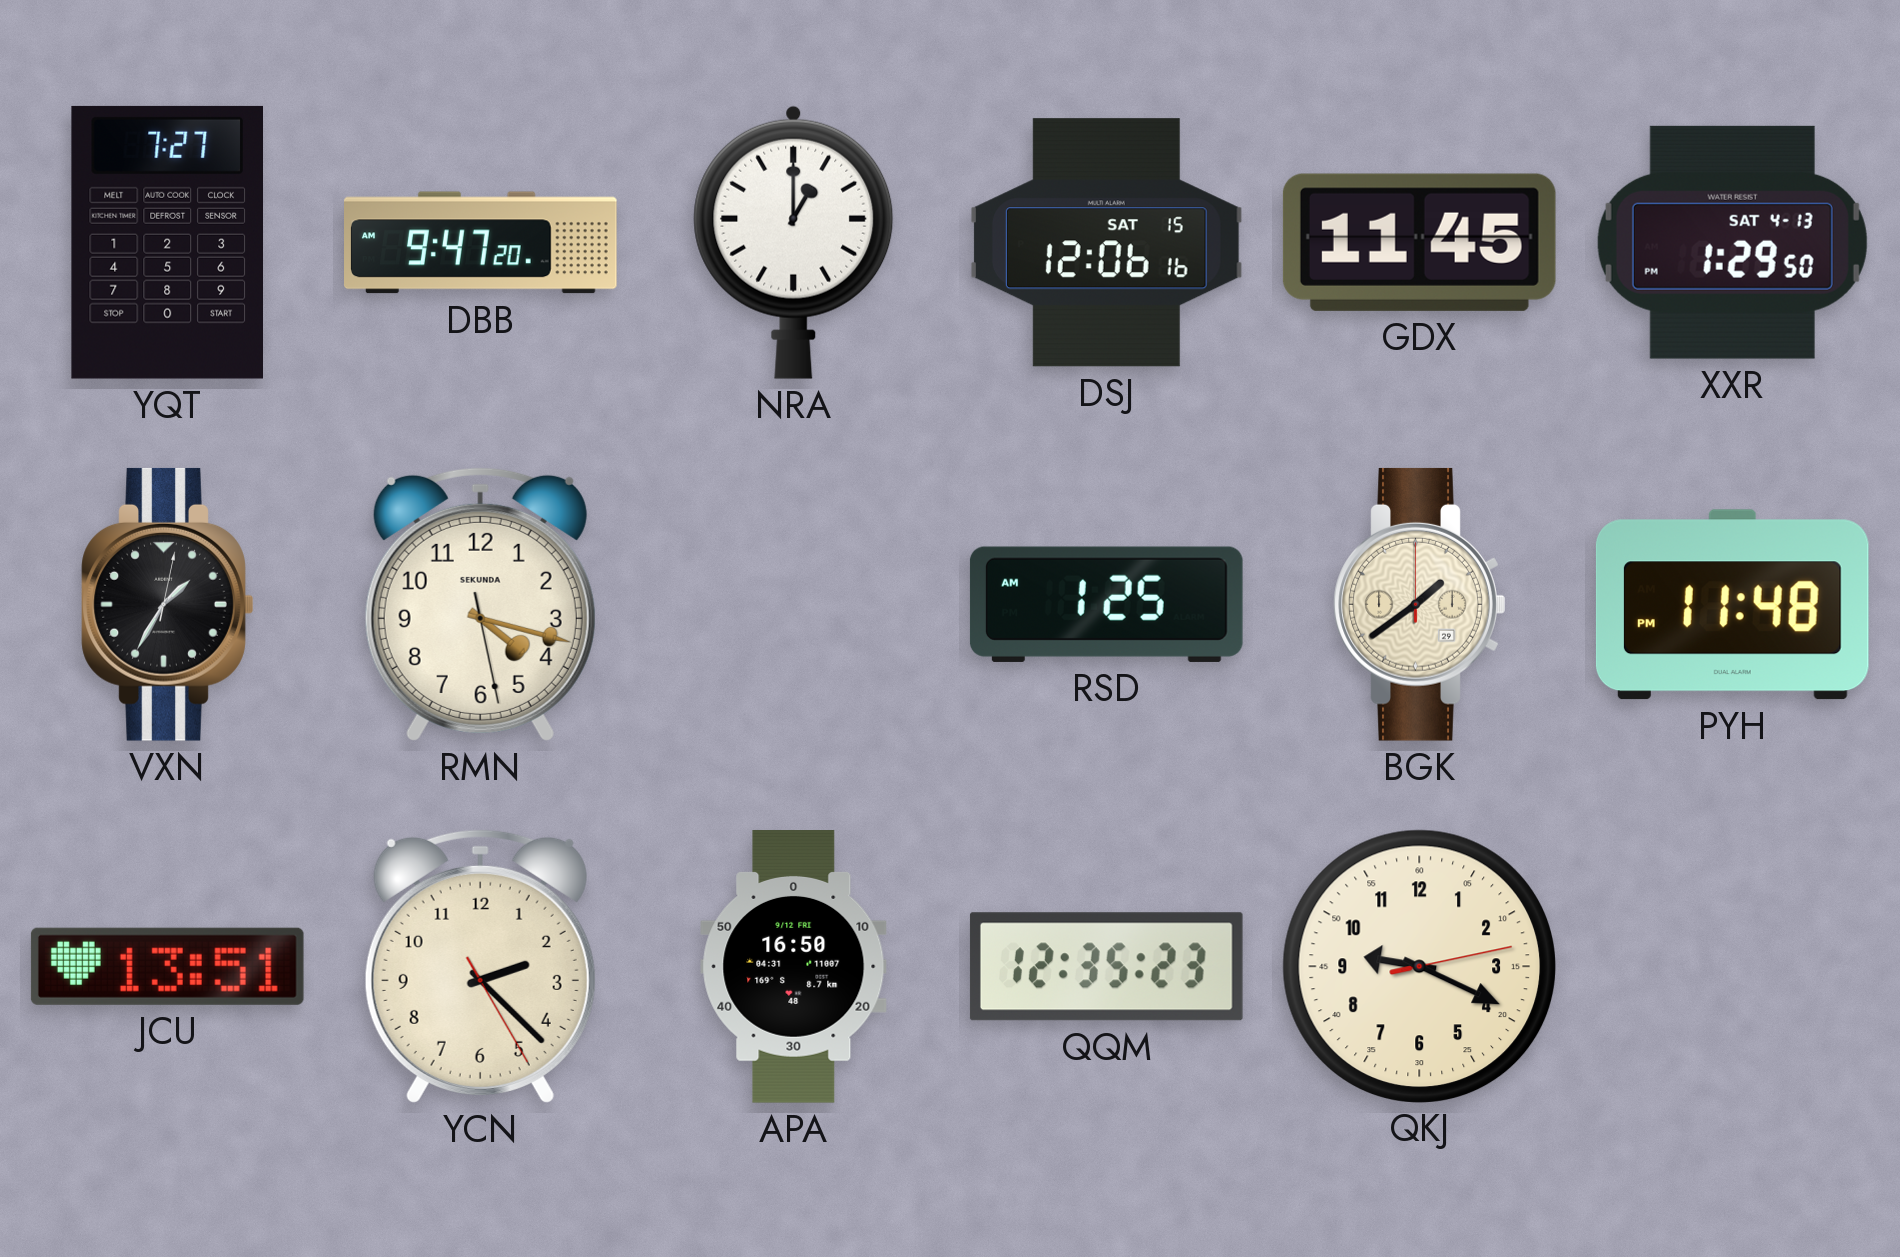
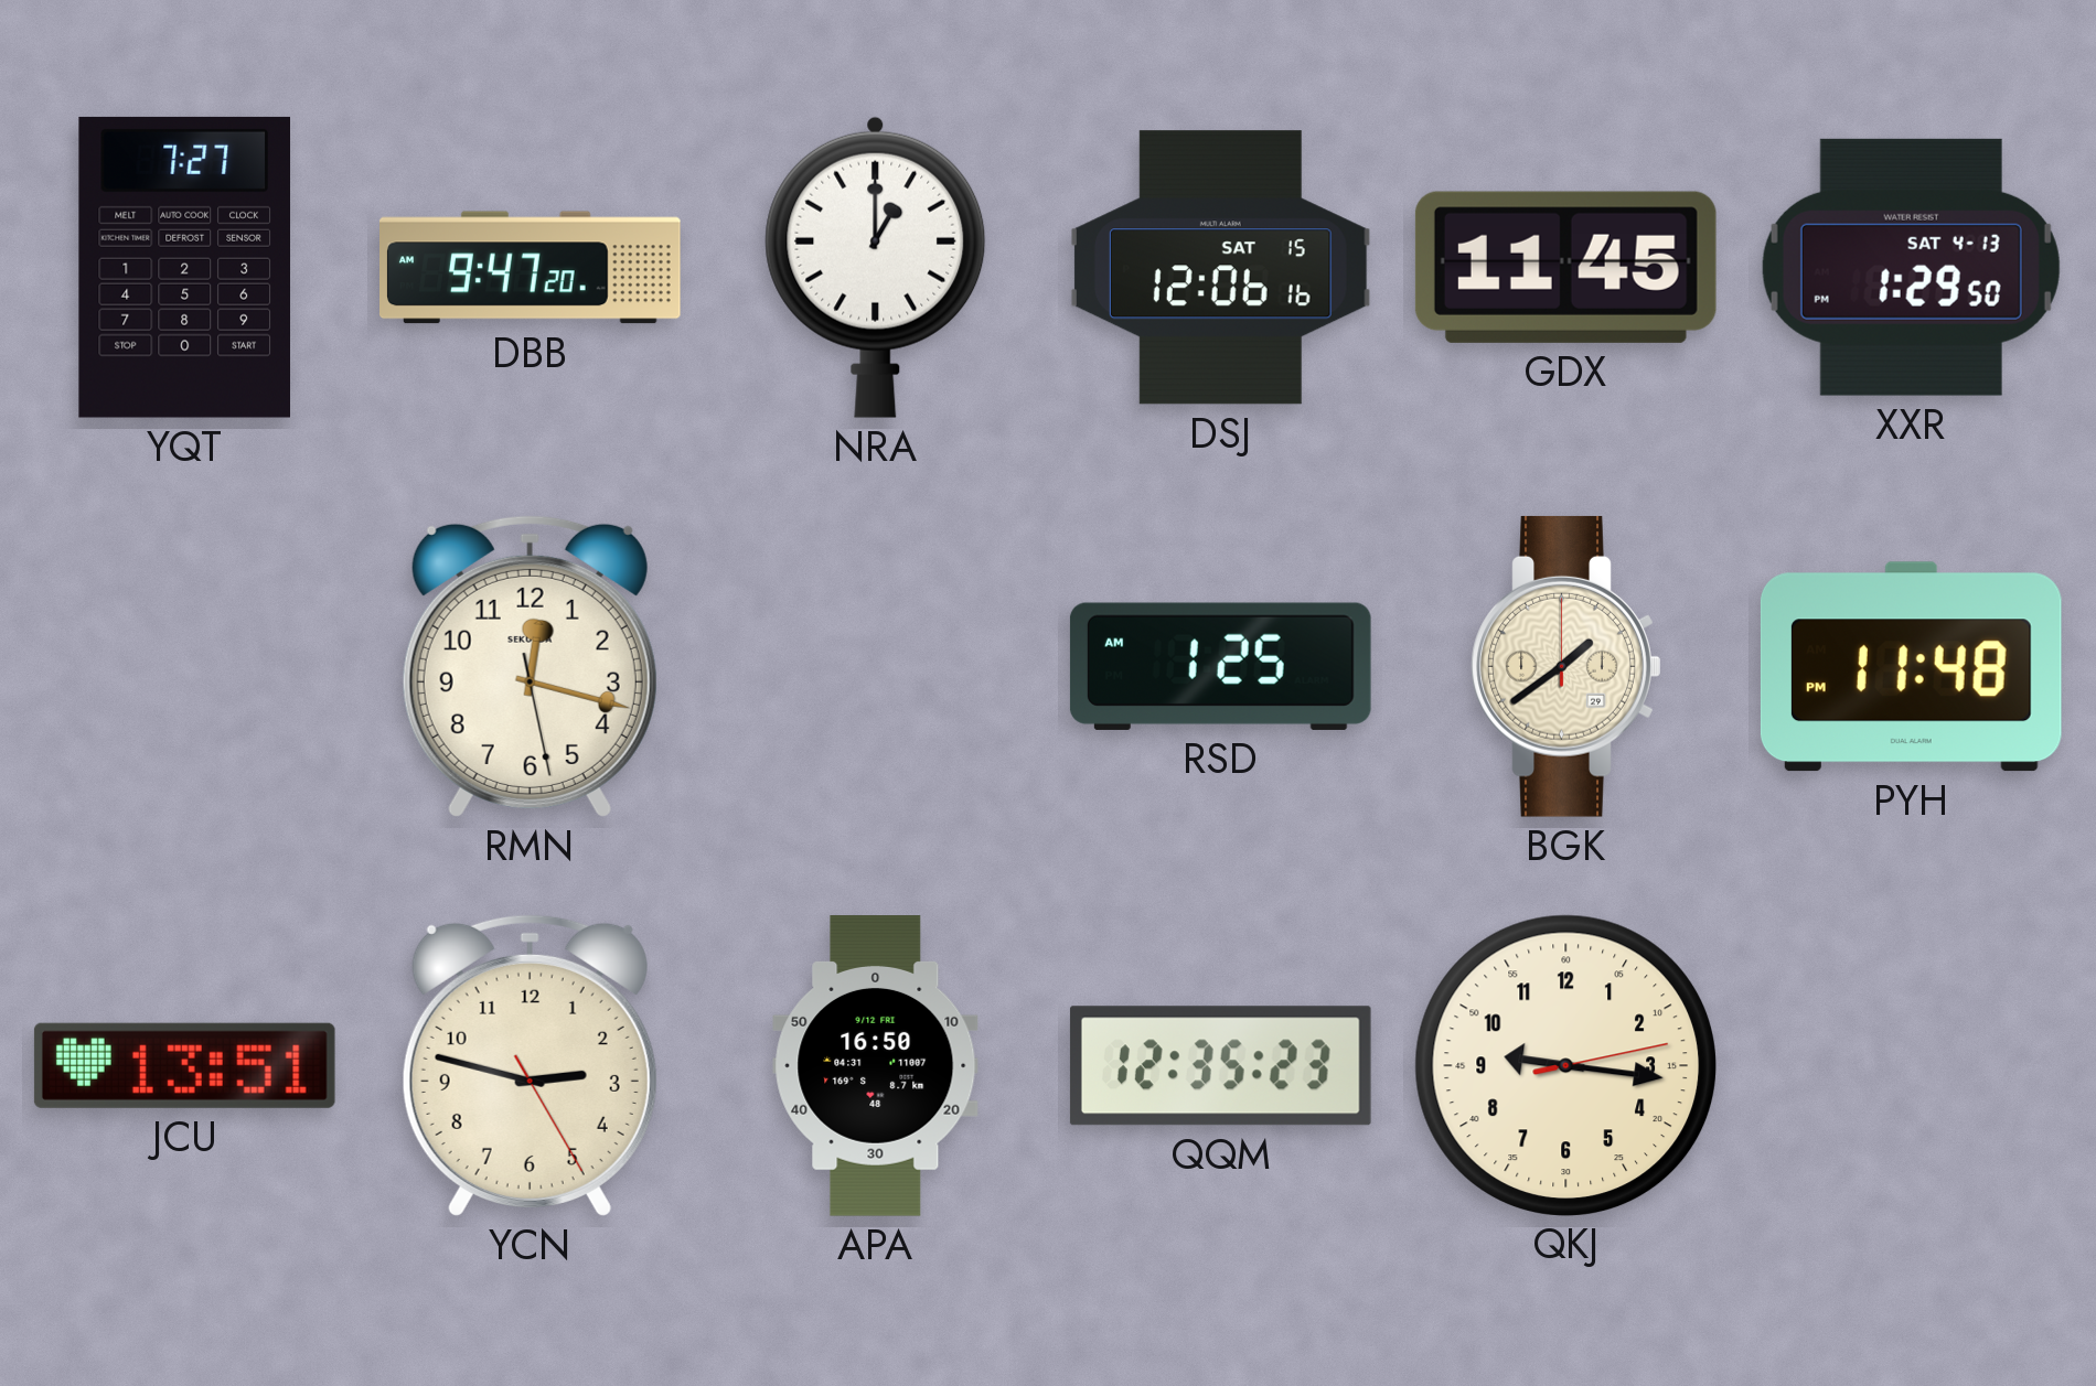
VXN: 1:35 -> none (168, 604)
RMN: 4:17 -> 12:17 (530, 666)
YCN: 2:22 -> 2:47 (530, 1065)
QKJ: 9:19 -> 9:16 (1565, 1065)
